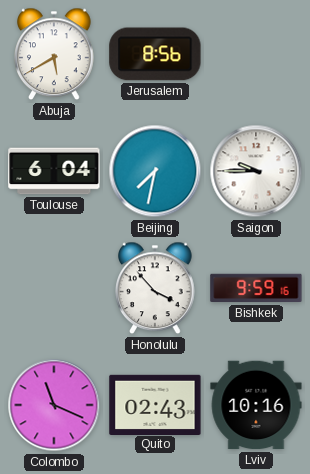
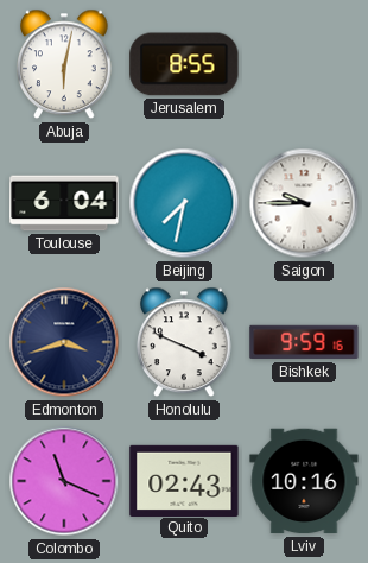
Abuja: 5:40 -> 6:02 (64, 64)
Jerusalem: 8:56 -> 8:55 (184, 64)
Edmonton: none -> 3:42 (64, 342)
Honolulu: 3:53 -> 3:49 (184, 342)
